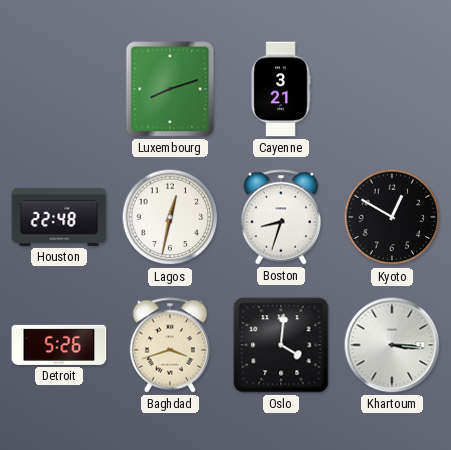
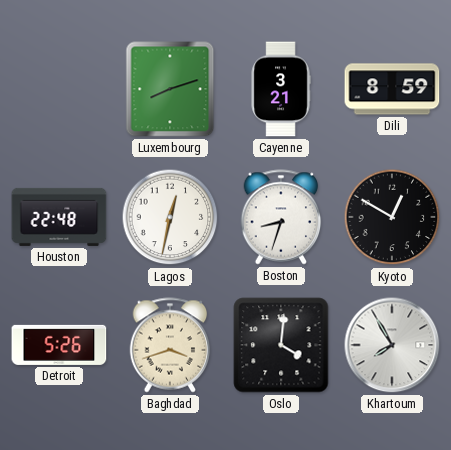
Dili: none -> 8:59 (392, 89)
Khartoum: 3:16 -> 7:55 (392, 345)
